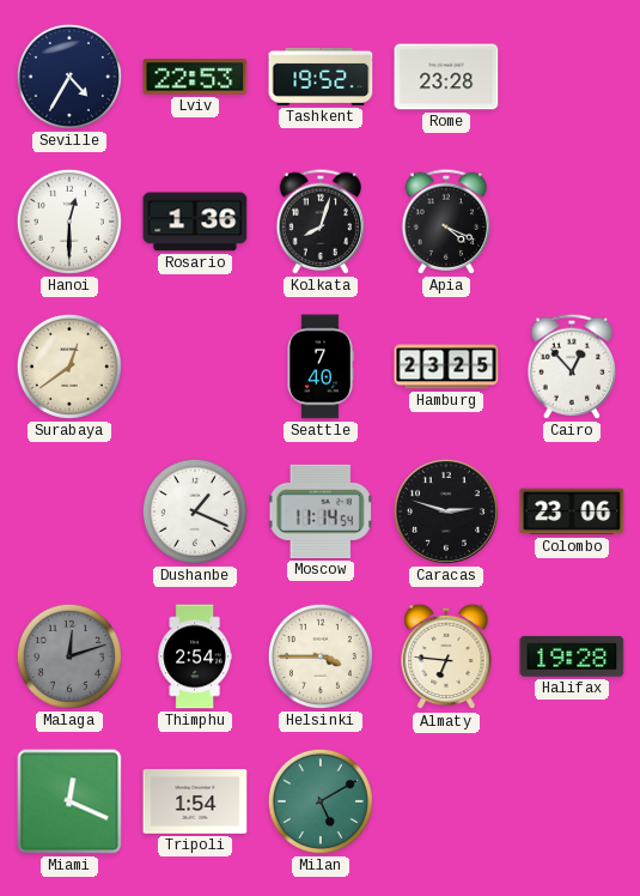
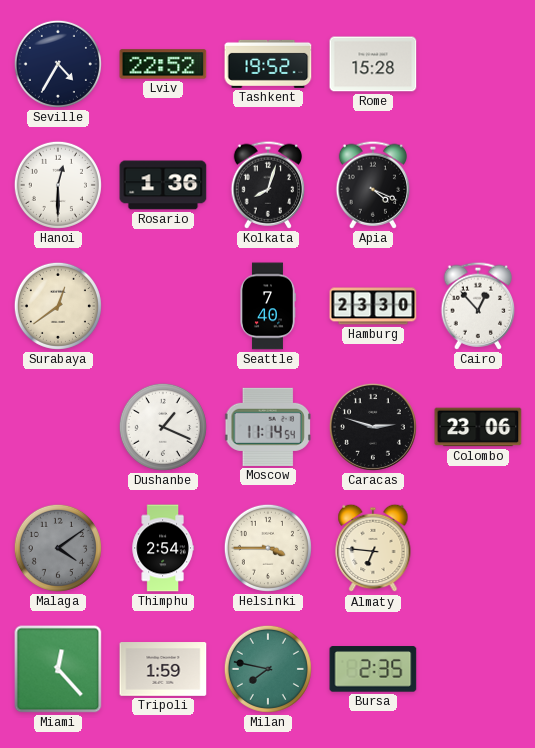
Lviv: 22:53 -> 22:52 (163, 64)
Rome: 23:28 -> 15:28 (373, 64)
Hamburg: 23:25 -> 23:30 (373, 306)
Malaga: 12:12 -> 4:09 (58, 548)
Halifax: 19:28 -> none (572, 658)
Miami: 12:19 -> 12:23 (58, 669)
Tripoli: 1:54 -> 1:59 (163, 669)
Milan: 5:10 -> 7:47 (268, 669)
Bursa: none -> 2:35 (373, 669)
